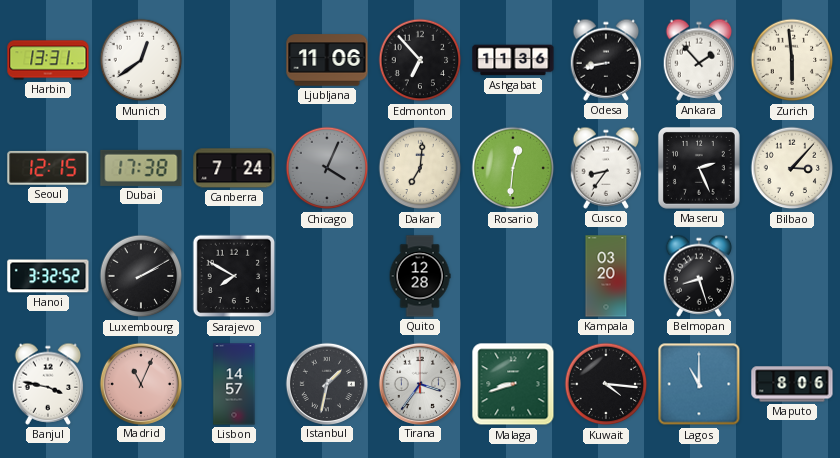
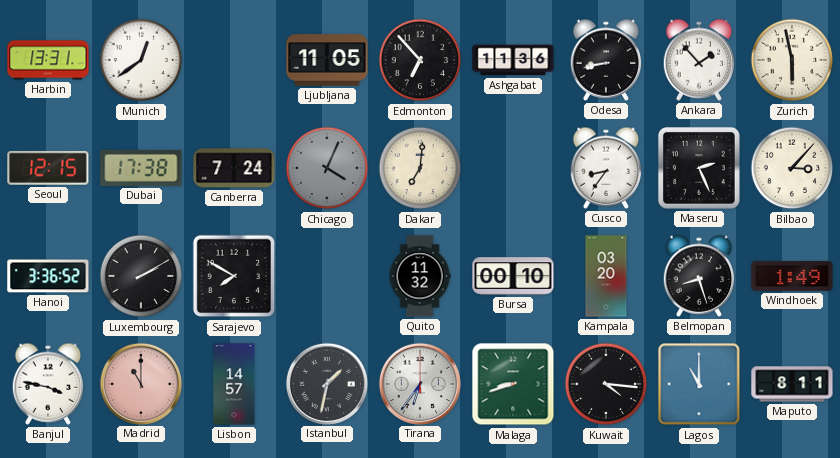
Ljubljana: 11:06 -> 11:05 (327, 60)
Zurich: 5:59 -> 5:58 (792, 60)
Rosario: 12:31 -> none (513, 168)
Hanoi: 3:32 -> 3:36 (48, 276)
Quito: 12:28 -> 11:32 (420, 276)
Bursa: none -> 00:10 (513, 276)
Windhoek: none -> 1:49 (792, 276)
Madrid: 11:04 -> 11:00 (140, 383)
Tirana: 3:36 -> 6:36 (419, 383)
Maputo: 8:06 -> 8:11 (792, 384)
